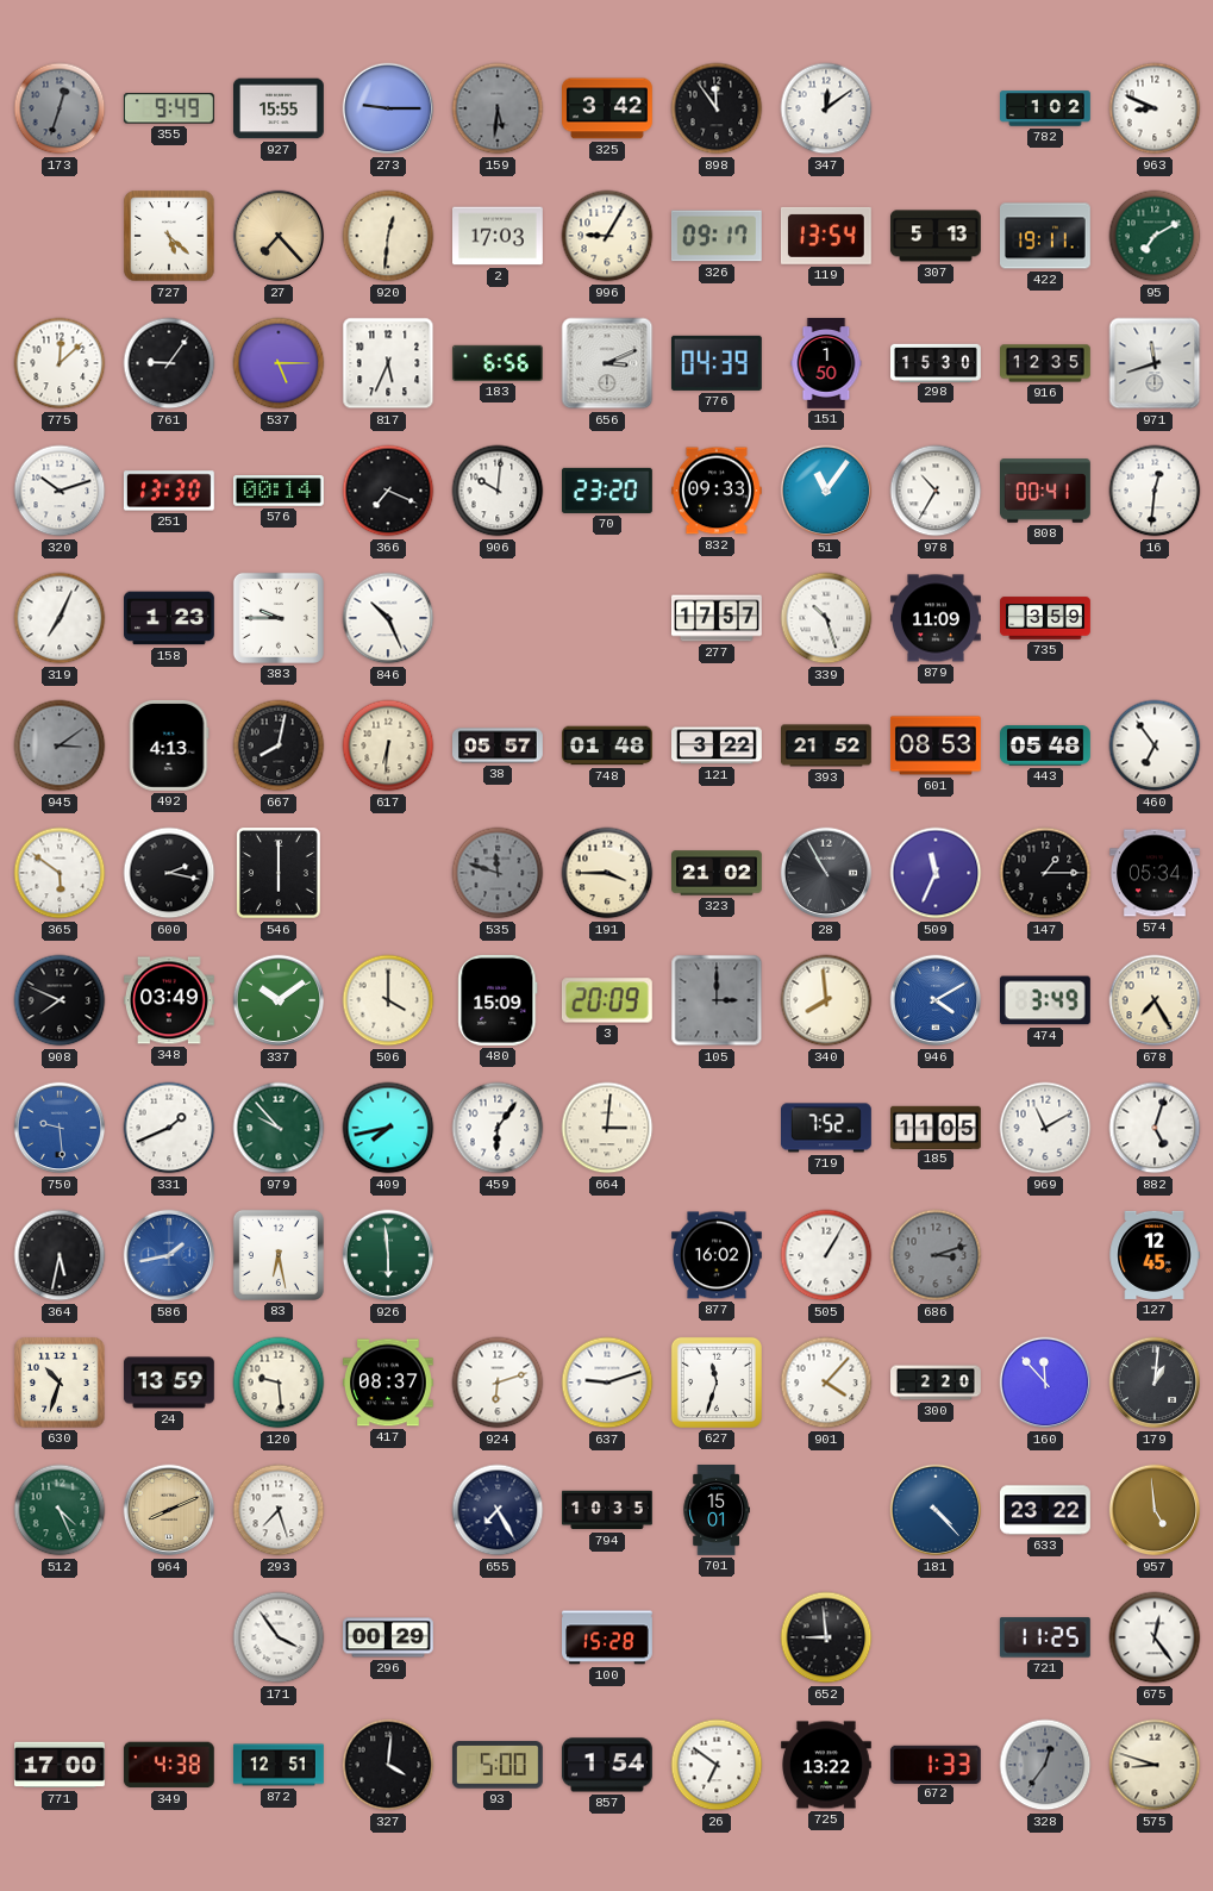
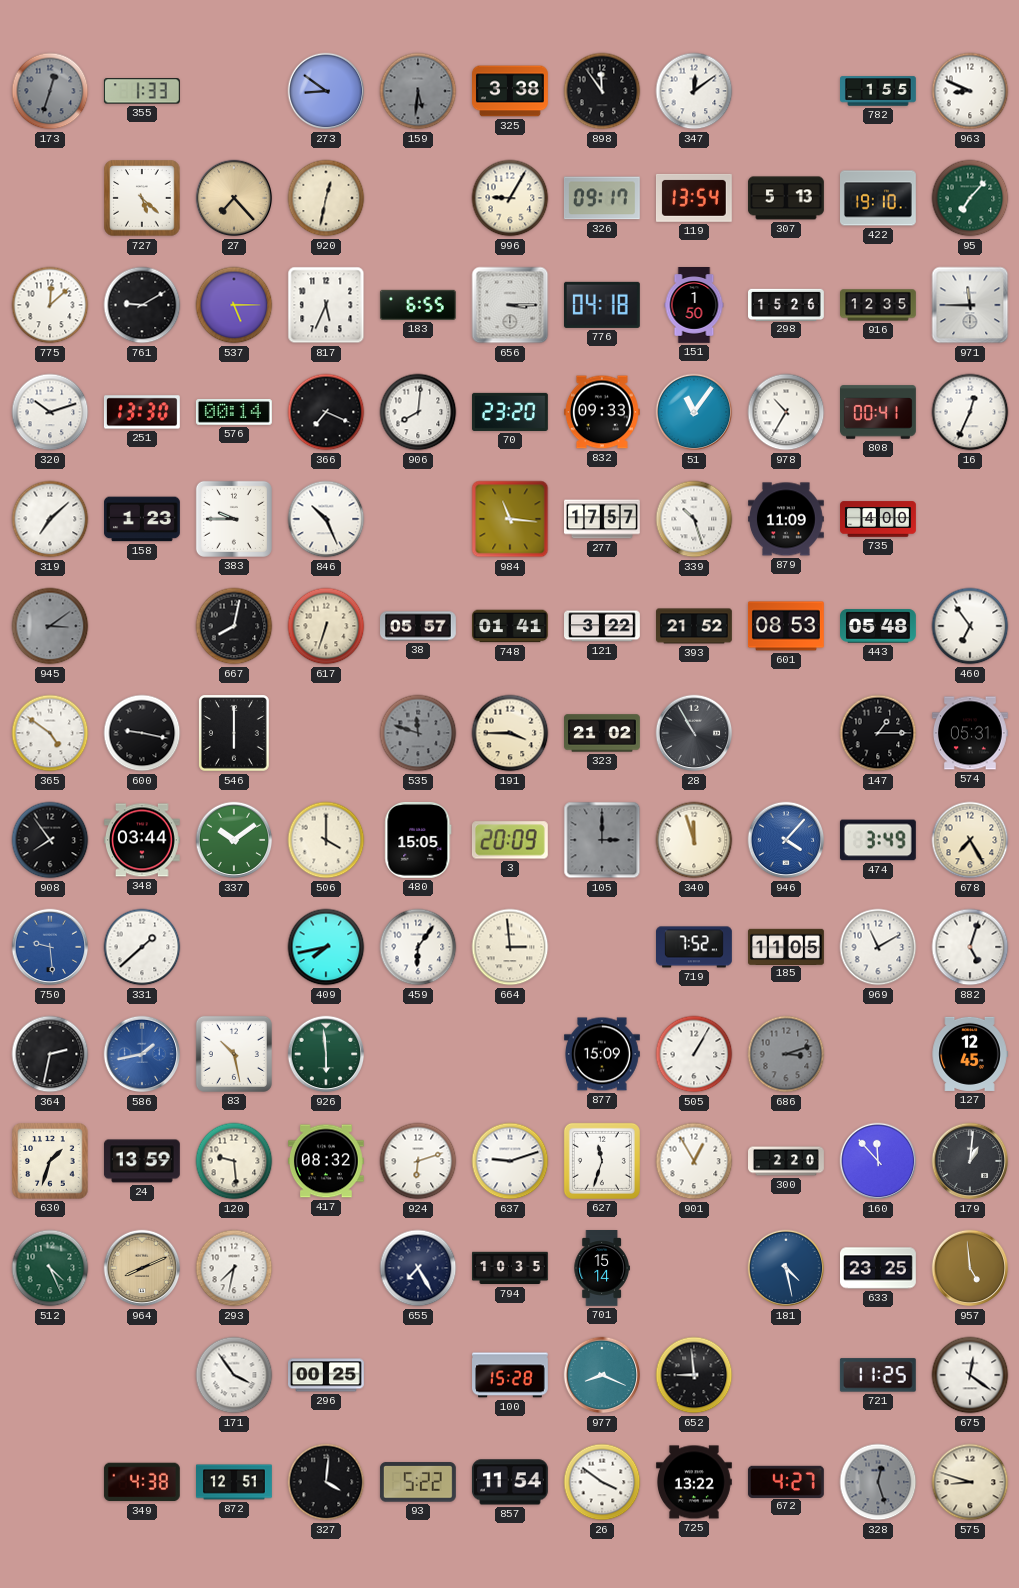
355: 9:49 -> 1:33 (142, 91)
927: 15:55 -> none (280, 108)
273: 9:15 -> 8:51 (326, 91)
325: 3:42 -> 3:38 (511, 91)
782: 1:02 -> 1:55 (879, 91)
920: 12:31 -> 12:32 (326, 198)
2: 17:03 -> none (499, 236)
422: 19:11 -> 19:10 (879, 198)
95: 7:10 -> 7:07 (970, 198)
761: 9:06 -> 9:10 (142, 305)
183: 6:56 -> 6:55 (418, 305)
656: 3:11 -> 3:15 (510, 305)
776: 04:39 -> 04:18 (602, 305)
298: 15:30 -> 15:26 (787, 304)
971: 11:42 -> 11:45 (970, 305)
906: 10:01 -> 8:01 (418, 412)
16: 12:31 -> 12:34 (970, 412)
319: 7:04 -> 7:08 (50, 519)
984: none -> 11:16 (510, 519)
735: 3:59 -> 4:00 (878, 519)
492: 4:13 -> none (169, 745)
617: 6:31 -> 6:33 (326, 626)
748: 01:48 -> 01:41 (511, 626)
365: 5:51 -> 4:51 (50, 733)
600: 2:17 -> 9:17 (142, 733)
509: 11:34 -> none (936, 873)
574: 05:34 -> 05:31 (971, 733)
908: 7:49 -> 7:54 (50, 840)
348: 03:49 -> 03:44 (143, 840)
480: 15:09 -> 15:05 (418, 840)
340: 7:59 -> 11:57 (694, 840)
946: 4:10 -> 4:07 (786, 840)
331: 1:41 -> 1:38 (142, 947)
979: 9:53 -> none (279, 1128)
664: 3:01 -> 2:59 (510, 947)
364: 5:32 -> 2:32 (50, 1054)
83: 6:28 -> 10:28 (234, 1054)
877: 16:02 -> 15:09 (603, 1054)
630: 10:33 -> 1:33 (50, 1161)
417: 08:37 -> 08:32 (326, 1161)
901: 4:07 -> 12:55 (694, 1161)
293: 7:27 -> 7:32 (234, 1268)
701: 15:01 -> 15:14 (602, 1269)
181: 4:23 -> 4:28 (786, 1268)
633: 23:22 -> 23:25 (879, 1268)
296: 00:29 -> 00:25 (327, 1375)
977: none -> 8:19 (602, 1375)
675: 12:24 -> 12:21 (970, 1375)
771: 17:00 -> none (61, 1765)
93: 5:00 -> 5:22 (418, 1482)
857: 1:54 -> 11:54 (510, 1482)
26: 6:51 -> 3:51 (602, 1482)
672: 1:33 -> 4:27 (786, 1481)
328: 12:36 -> 12:27 (878, 1482)
